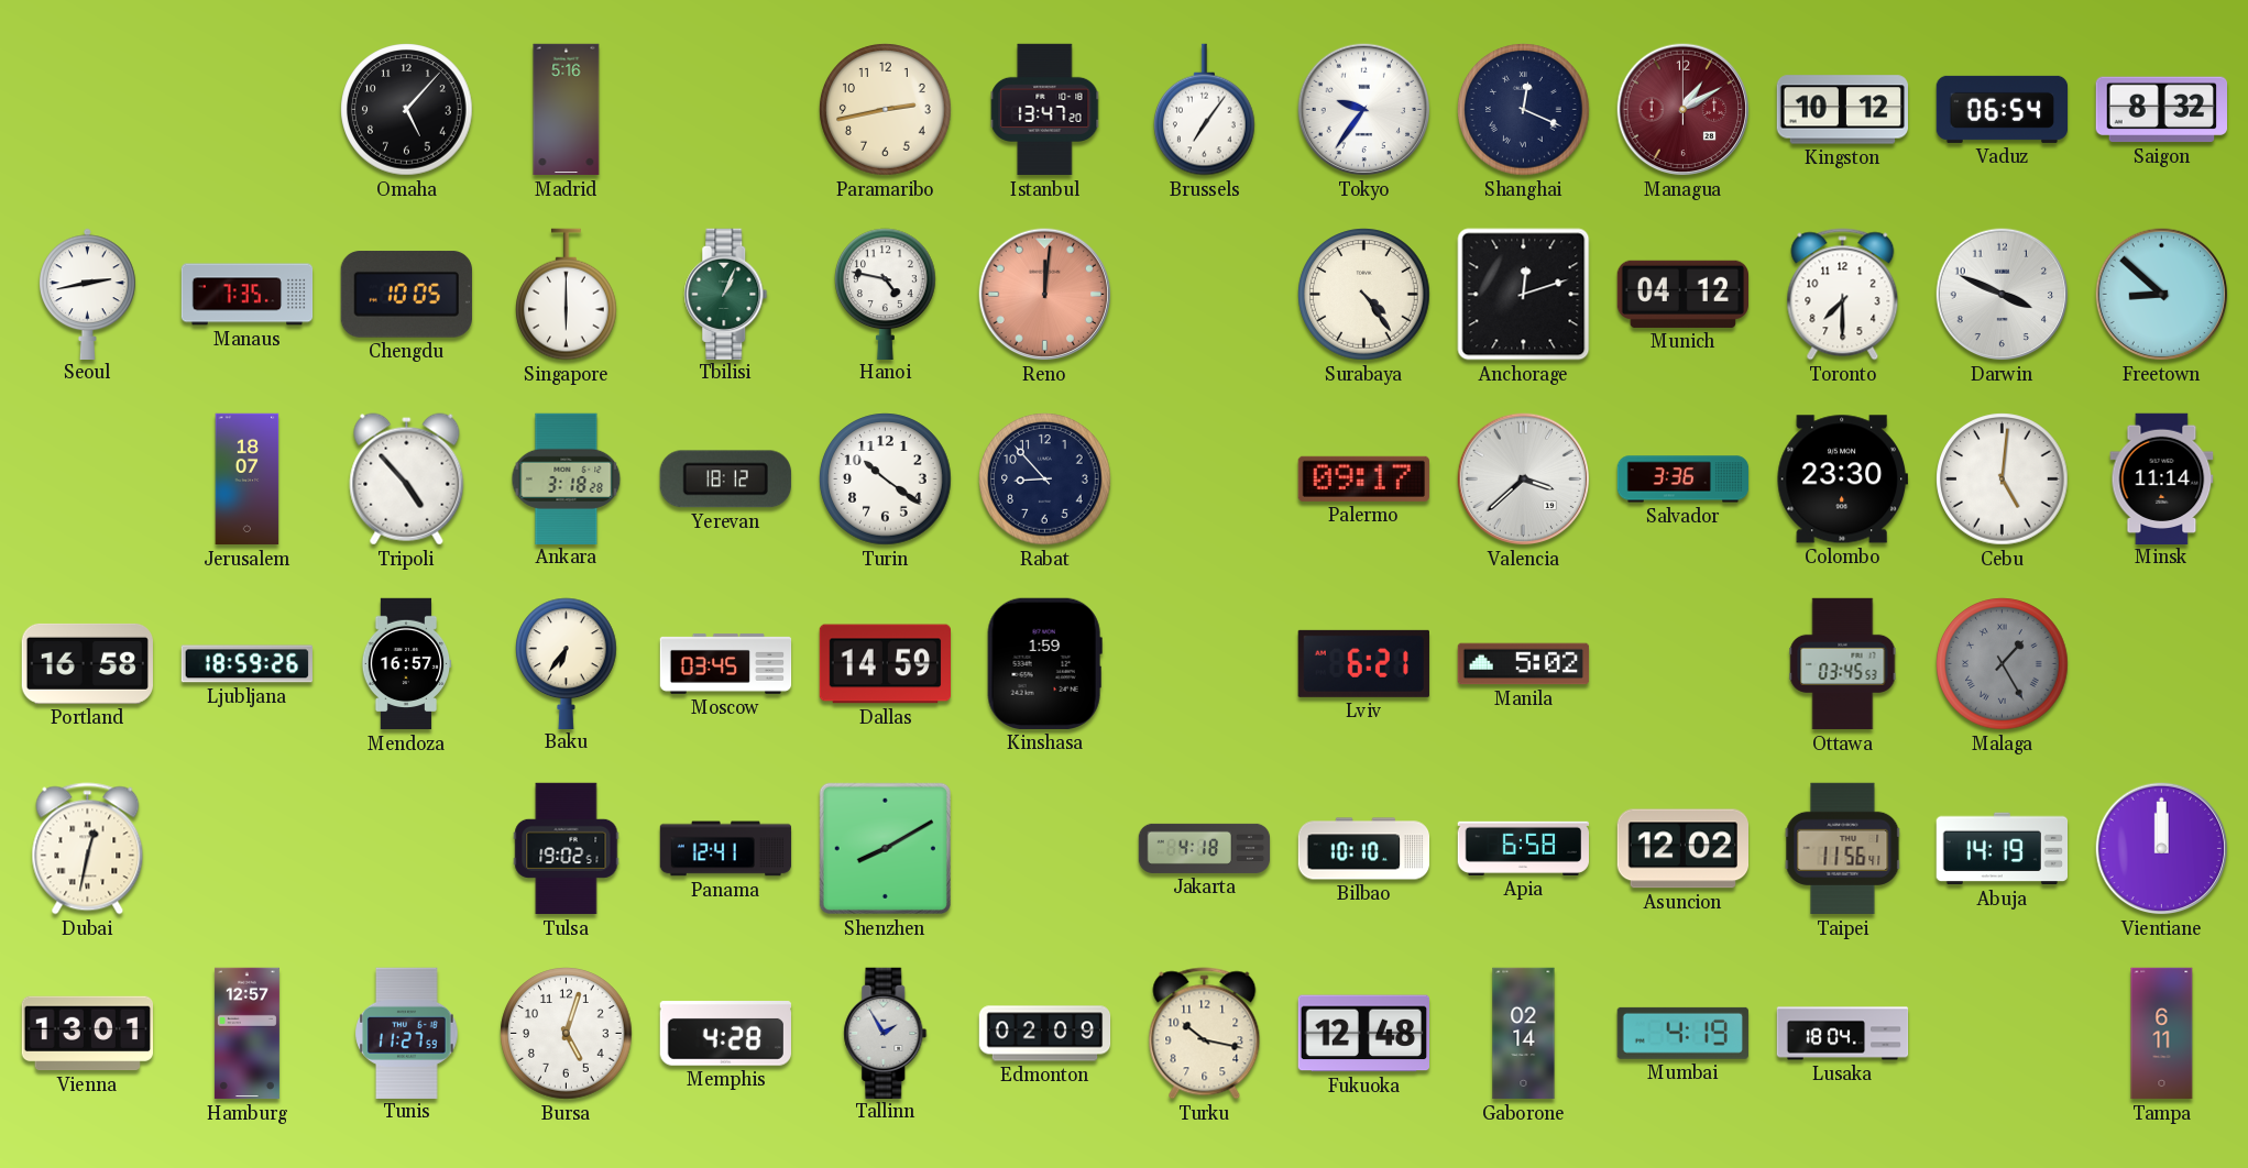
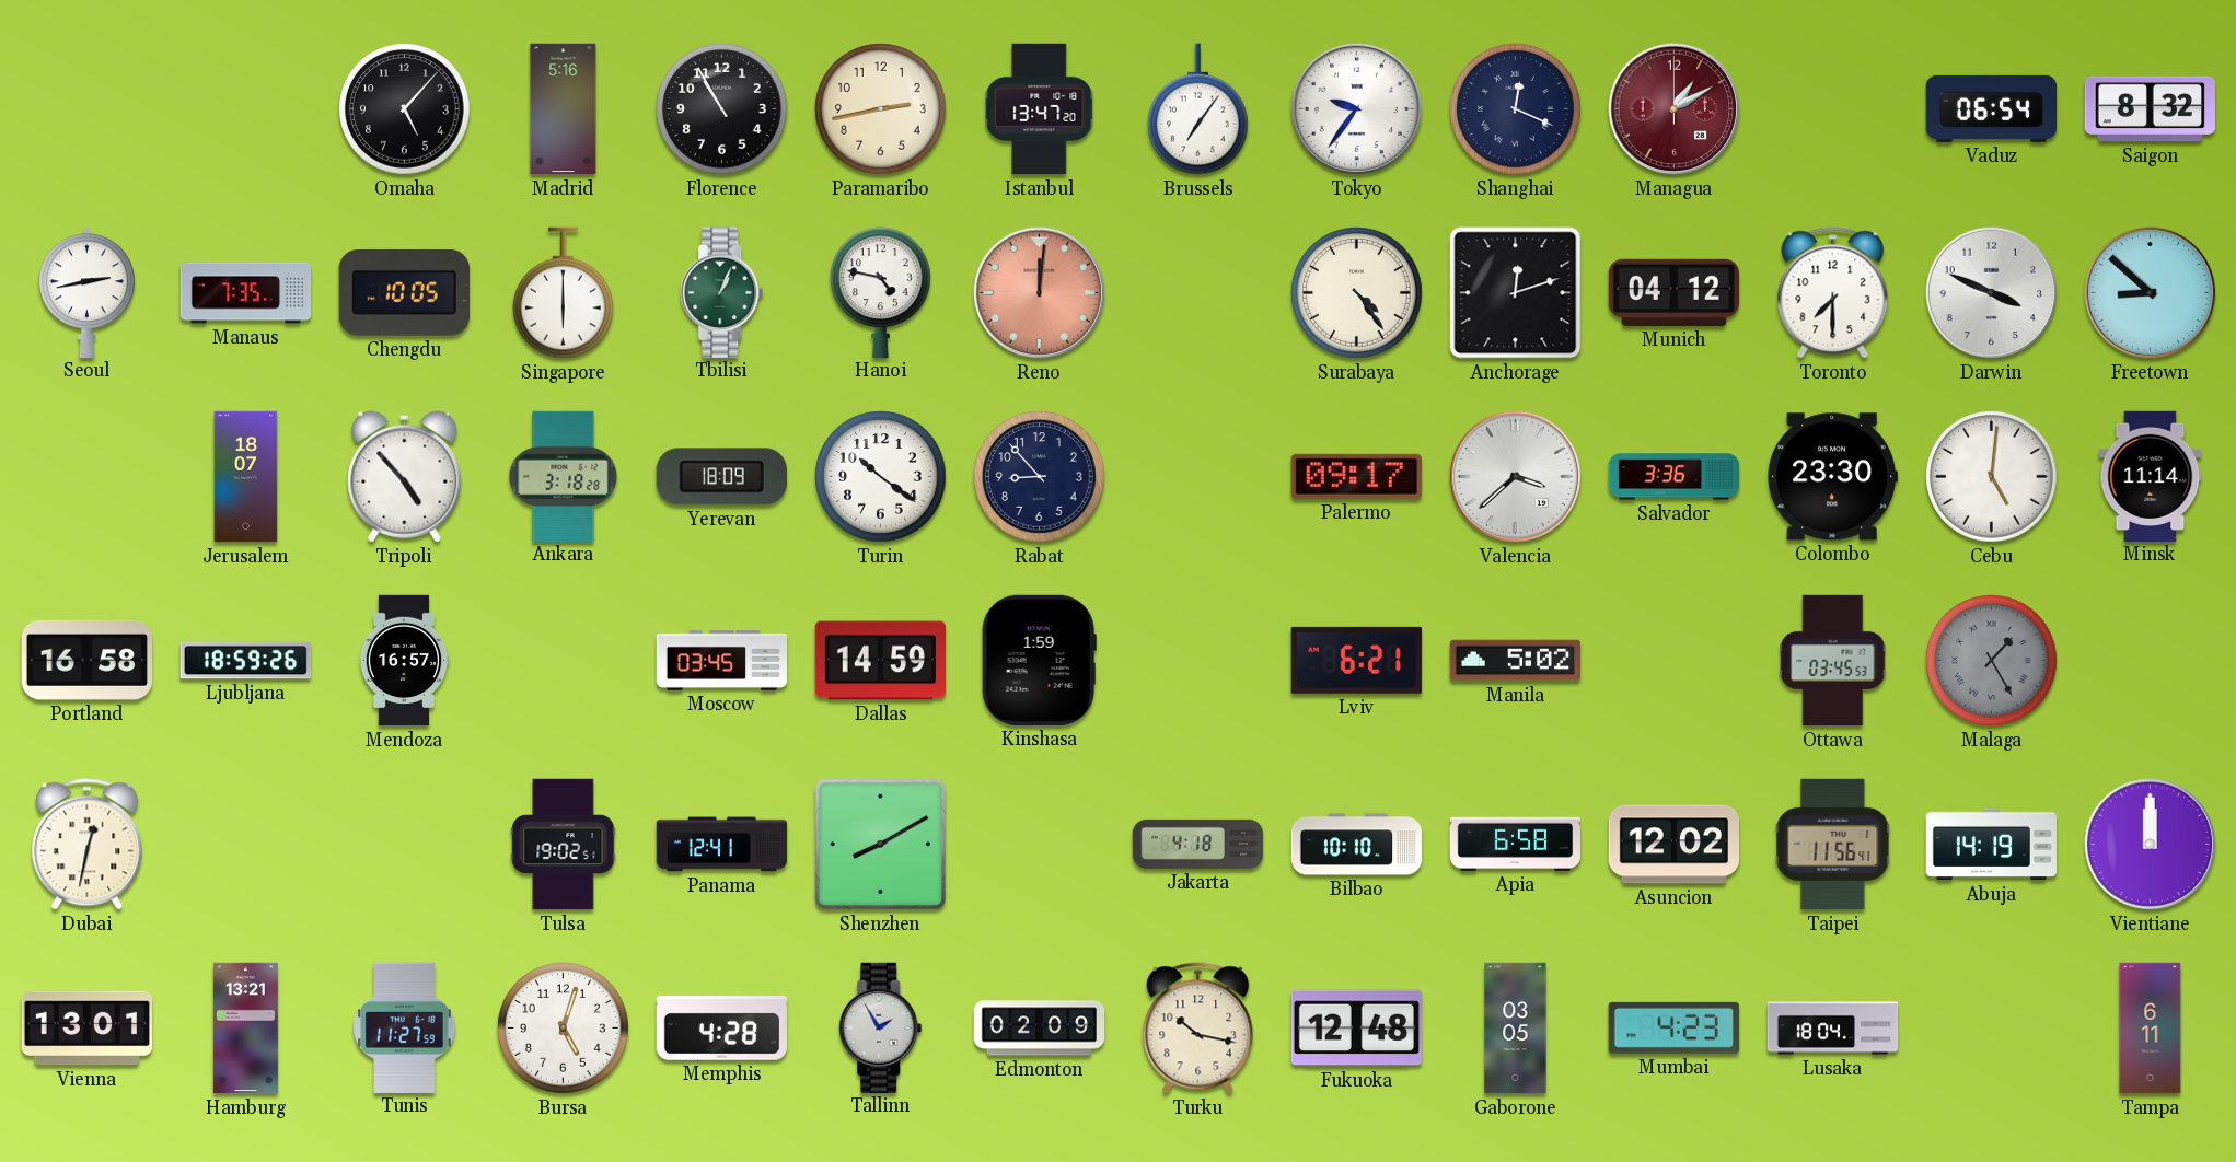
Florence: none -> 10:55 (722, 109)
Kingston: 10:12 -> none (1843, 110)
Yerevan: 18:12 -> 18:09 (721, 477)
Baku: 6:36 -> none (567, 663)
Hamburg: 12:57 -> 13:21 (245, 1029)
Gaborone: 02:14 -> 03:05 (1516, 1029)
Mumbai: 4:19 -> 4:23 (1673, 1027)
